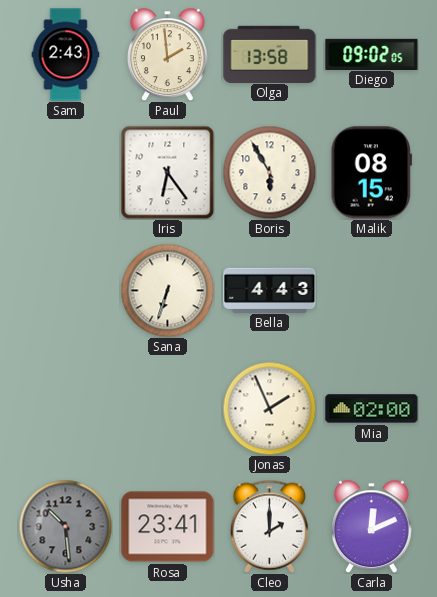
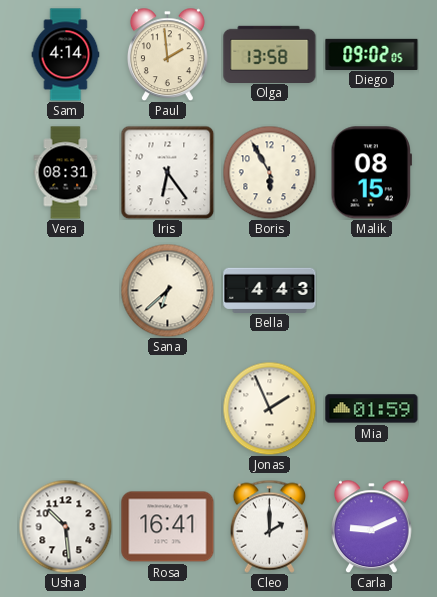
Sam: 2:43 -> 4:14 (66, 55)
Vera: none -> 08:31 (66, 173)
Sana: 6:33 -> 6:38 (167, 290)
Mia: 02:00 -> 01:59 (372, 409)
Usha dial: grey -> white (65, 526)
Rosa: 23:41 -> 16:41 (168, 527)
Carla: 12:11 -> 9:11 (372, 526)
